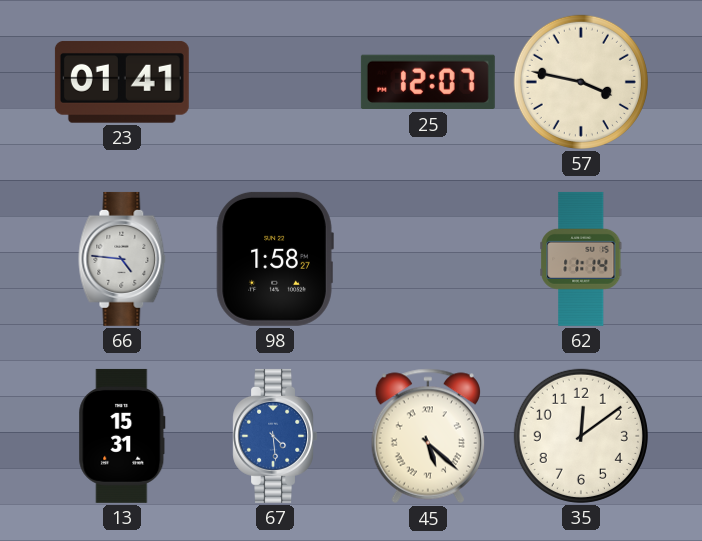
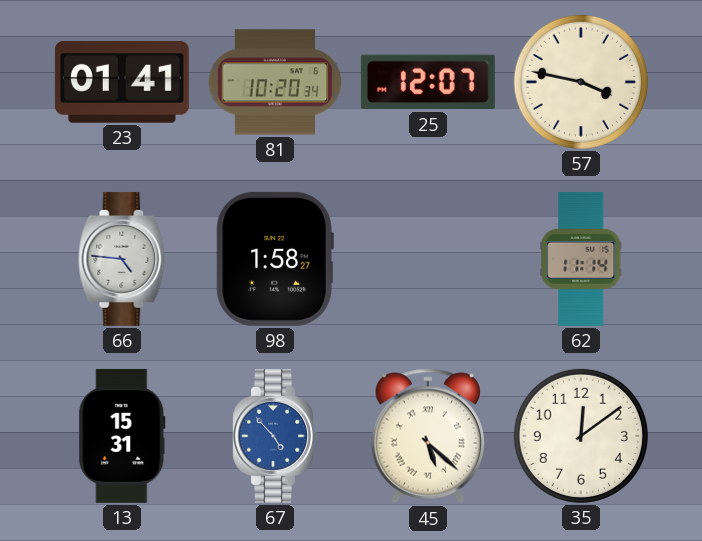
81: none -> 10:20 (275, 82)
67: 4:29 -> 4:53 (274, 436)
